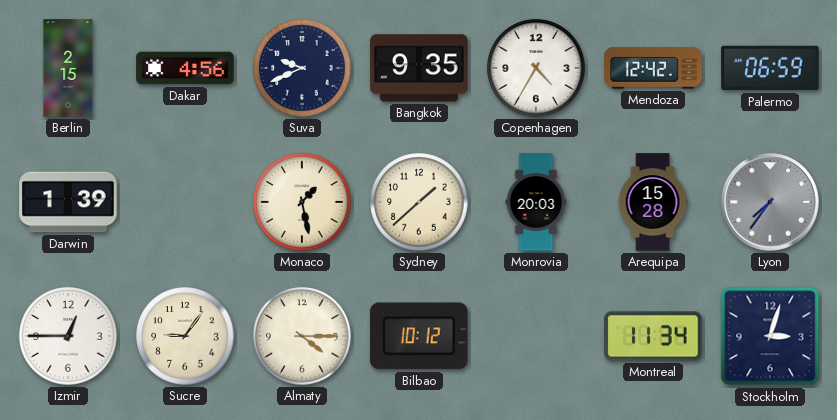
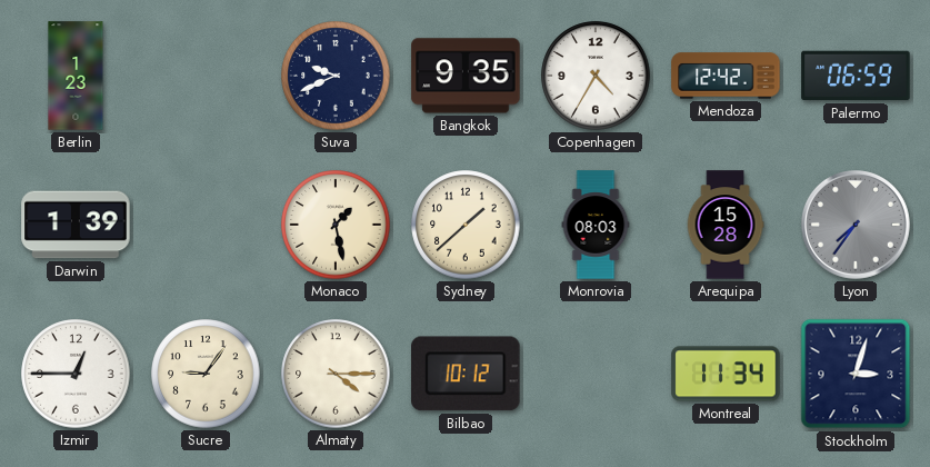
Berlin: 2:15 -> 1:23 (76, 76)
Dakar: 4:56 -> none (185, 68)
Monrovia: 20:03 -> 08:03 (596, 225)
